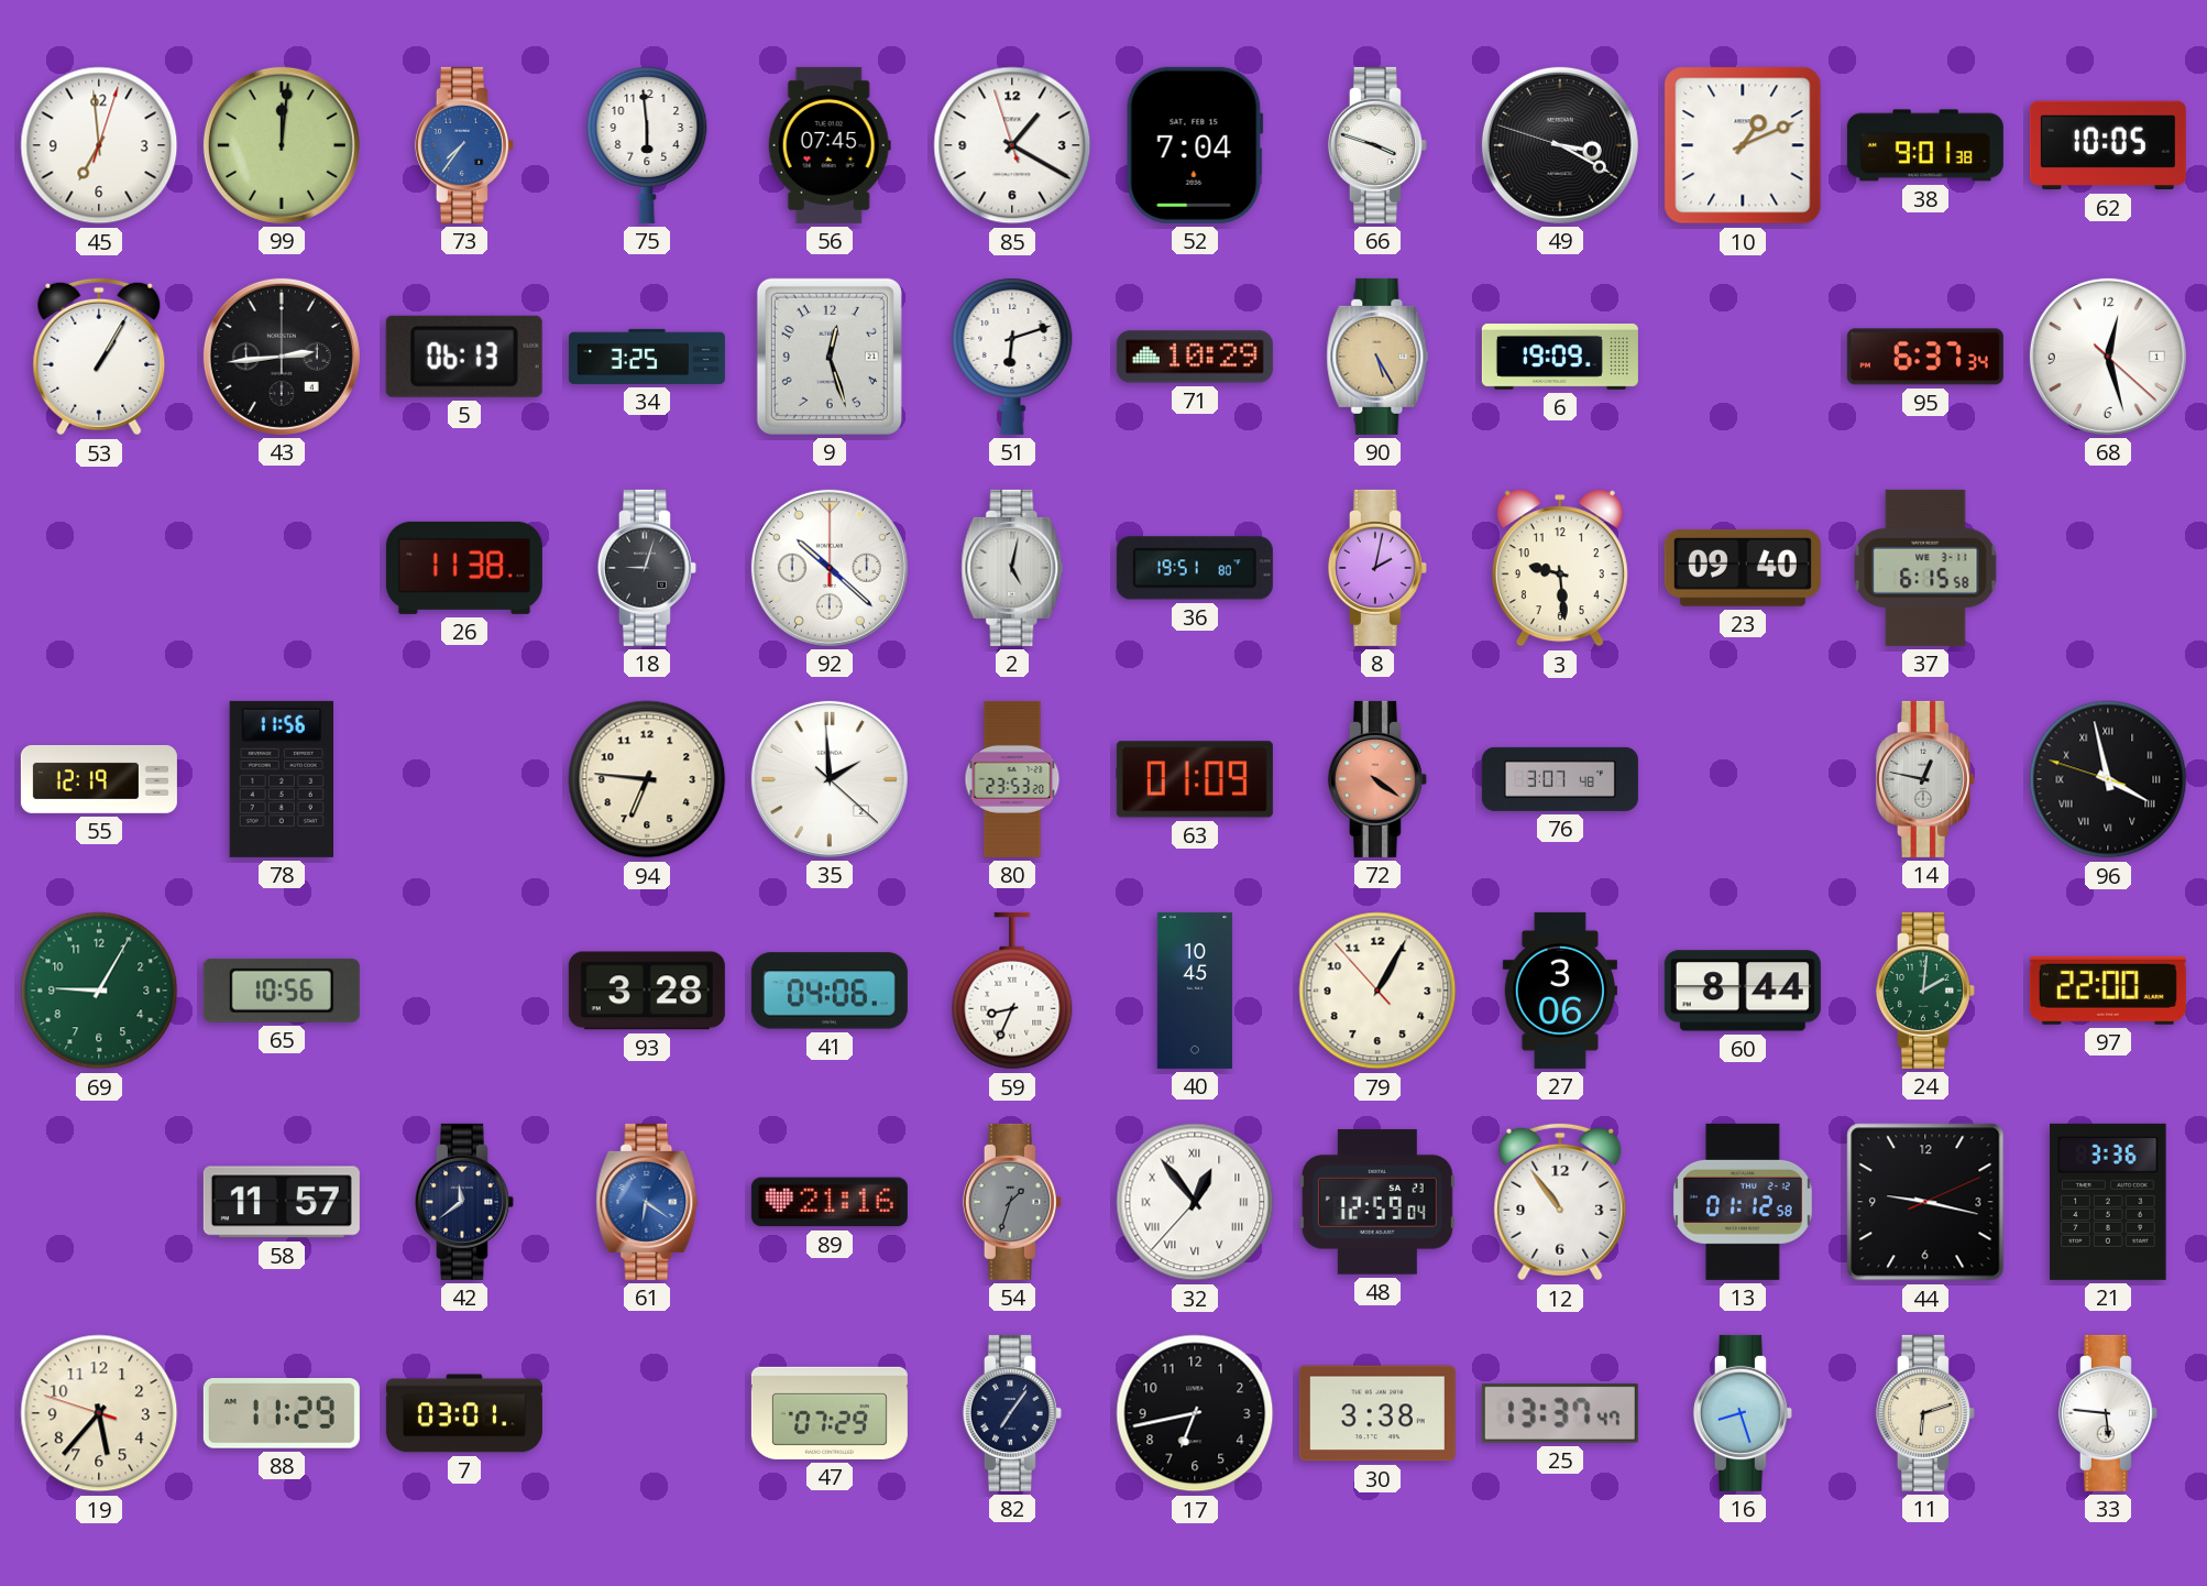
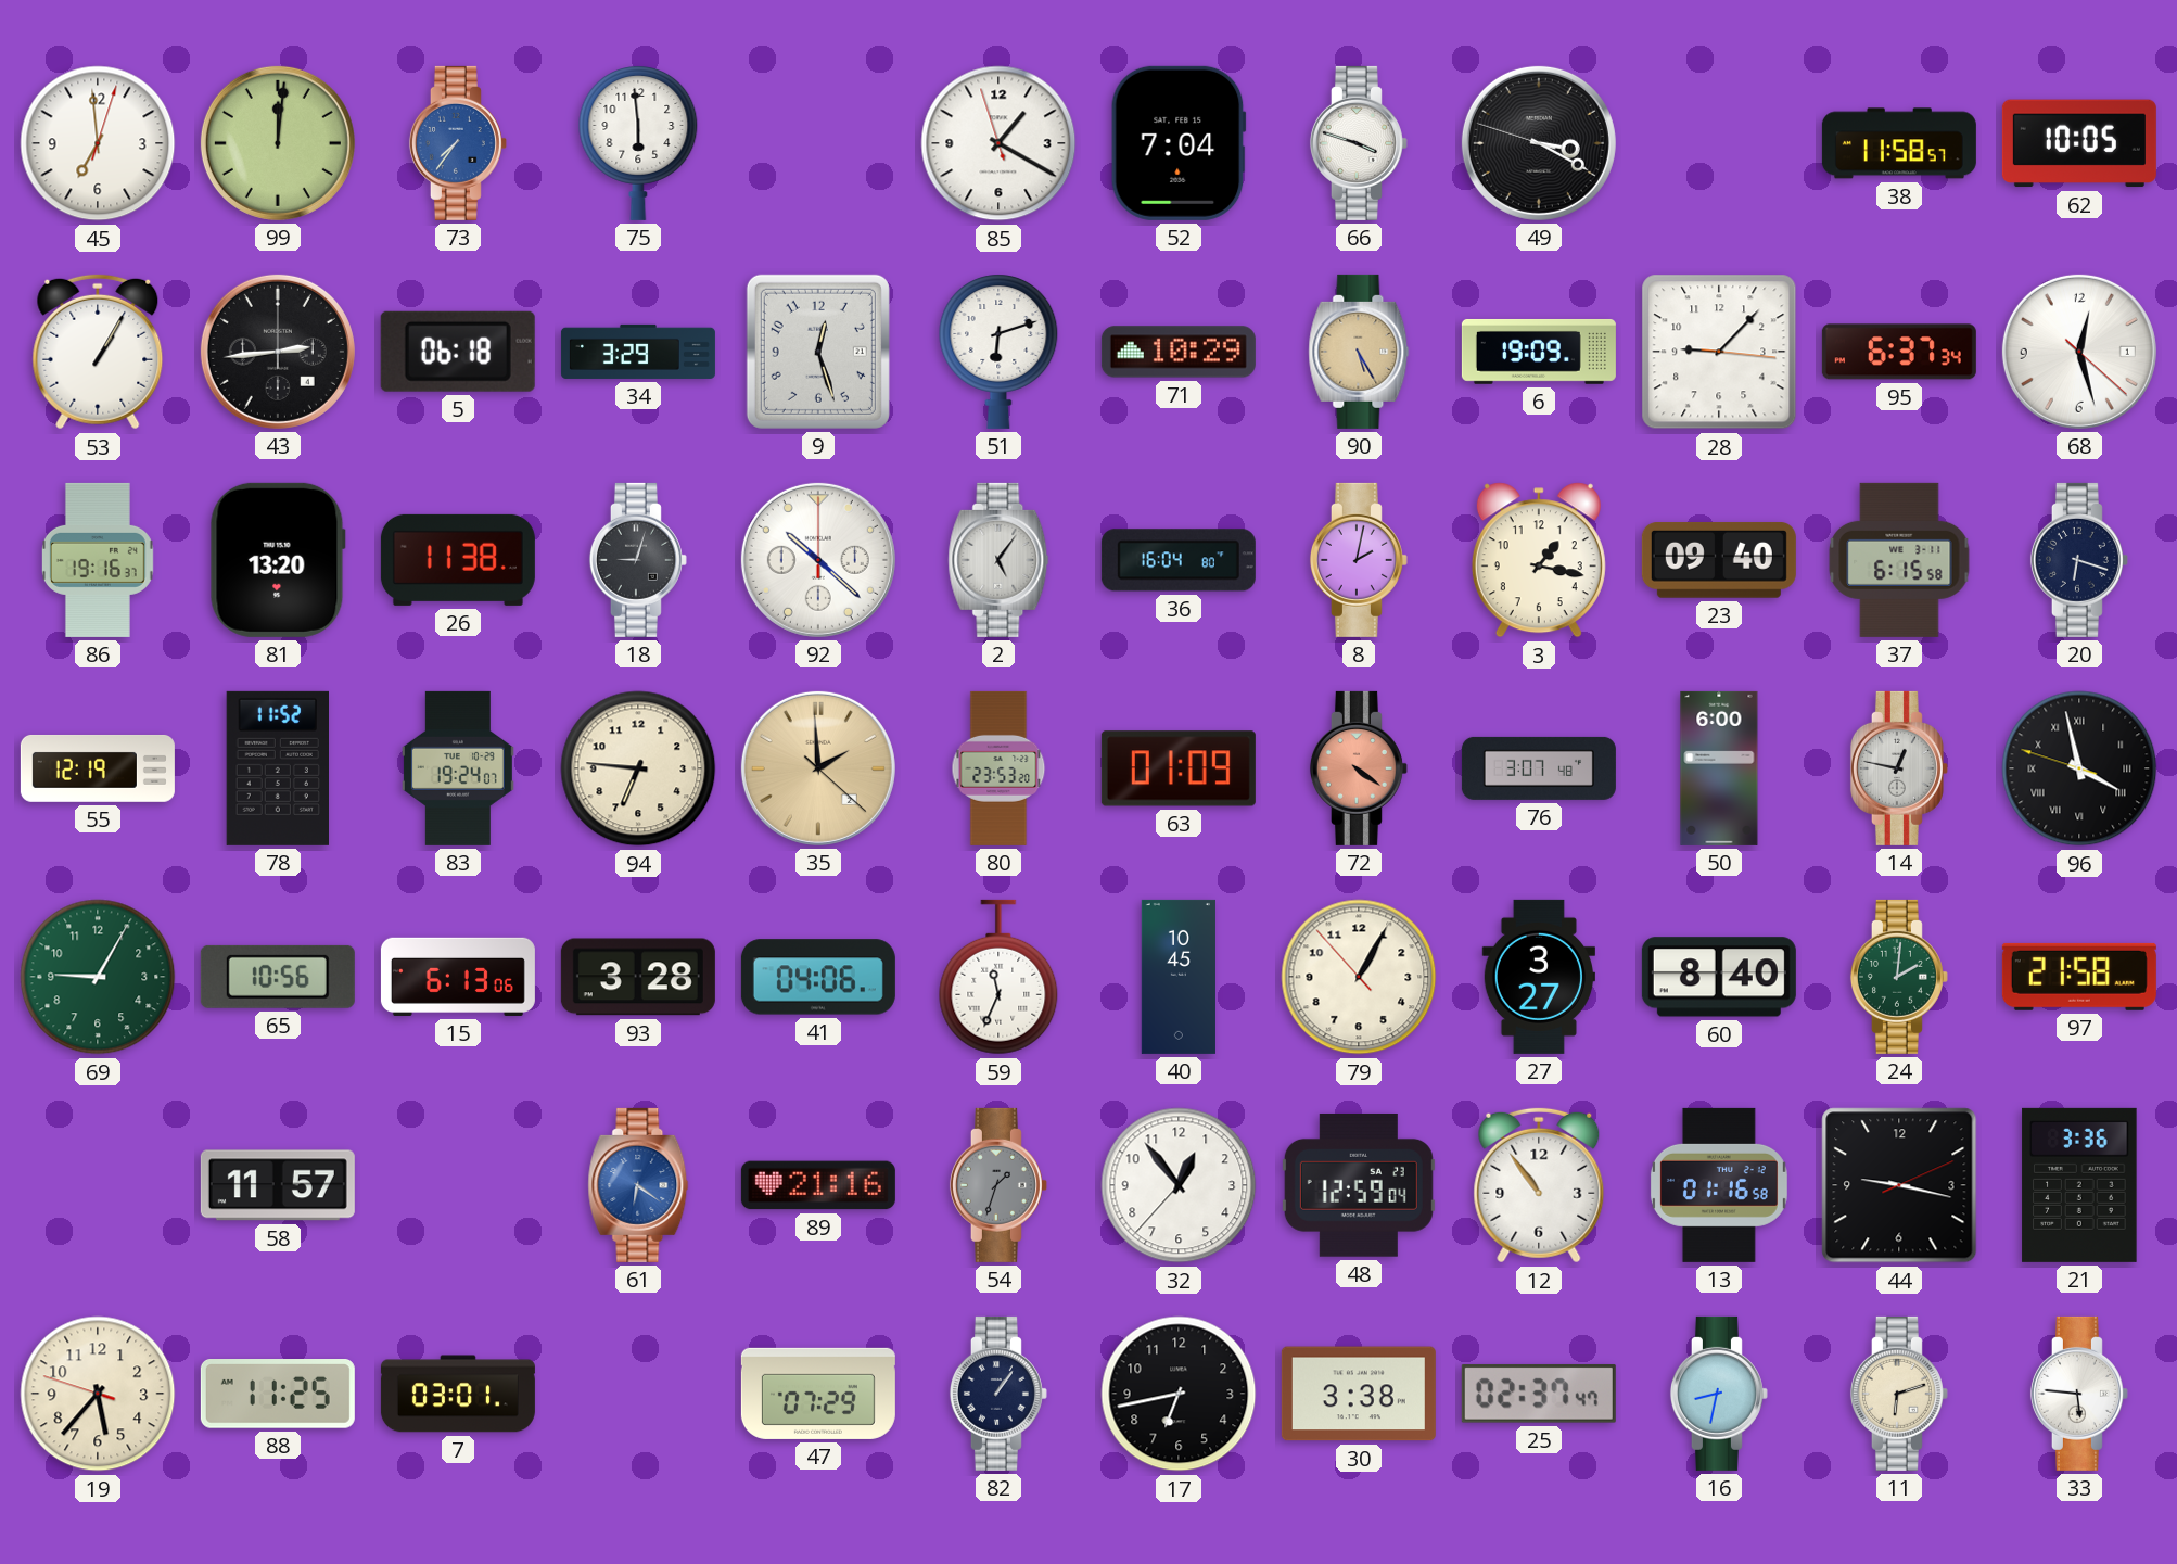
56: 07:45 -> none (830, 145)
10: 1:11 -> none (1743, 145)
38: 9:01 -> 11:58 (1899, 143)
5: 06:13 -> 06:18 (458, 352)
34: 3:25 -> 3:29 (638, 352)
28: none -> 9:07 (1719, 352)
86: none -> 19:16 (98, 560)
81: none -> 13:20 (278, 560)
2: 5:02 -> 5:06 (998, 560)
36: 19:51 -> 16:04 (1179, 560)
3: 9:29 -> 1:17 (1539, 560)
20: none -> 6:18 (2079, 560)
78: 11:56 -> 11:52 (277, 768)
83: none -> 19:24 (458, 768)
35 dial: white -> champagne (818, 768)
50: none -> 6:00 (1719, 768)
15: none -> 6:13 (458, 977)
59: 8:34 -> 11:34 (998, 977)
27: 3:06 -> 3:27 (1539, 977)
60: 8:44 -> 8:40 (1719, 977)
97: 22:00 -> 21:58 (2079, 977)
42: 11:39 -> none (464, 1202)
32 numerals: Roman -> Arabic (1179, 1185)
13: 01:12 -> 01:16 (1719, 1185)
88: 11:29 -> 11:25 (278, 1395)
82: 7:06 -> 1:06 (998, 1394)
25: 13:37 -> 02:37 (1539, 1394)
16: 8:27 -> 8:32 (1719, 1394)
